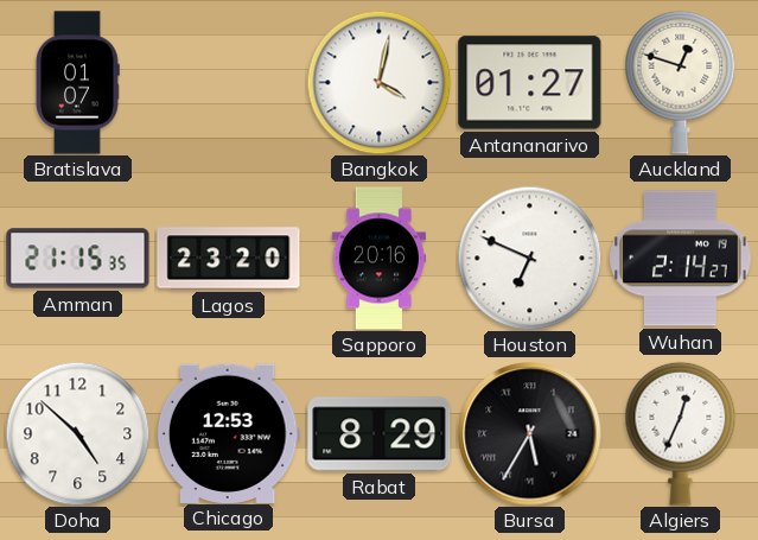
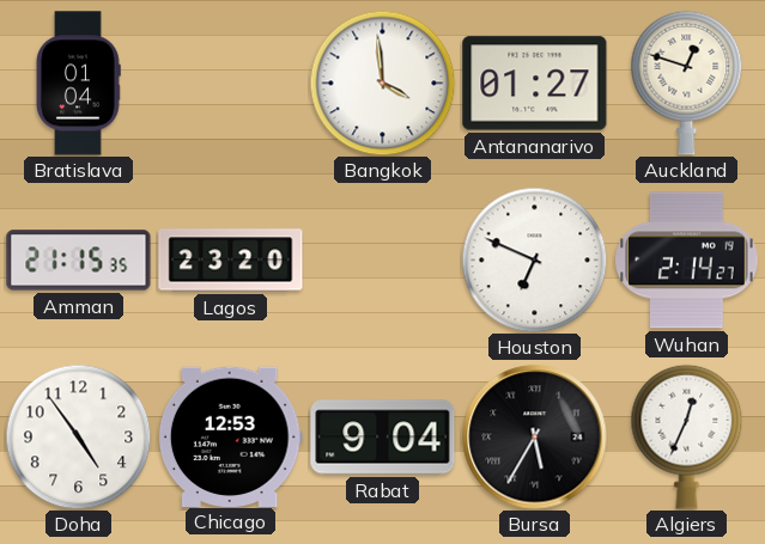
Bratislava: 01:07 -> 01:04 (78, 84)
Bangkok: 4:02 -> 3:59 (382, 82)
Sapporo: 20:16 -> none (378, 259)
Doha: 4:52 -> 4:54 (78, 436)
Rabat: 8:29 -> 9:04 (383, 438)
